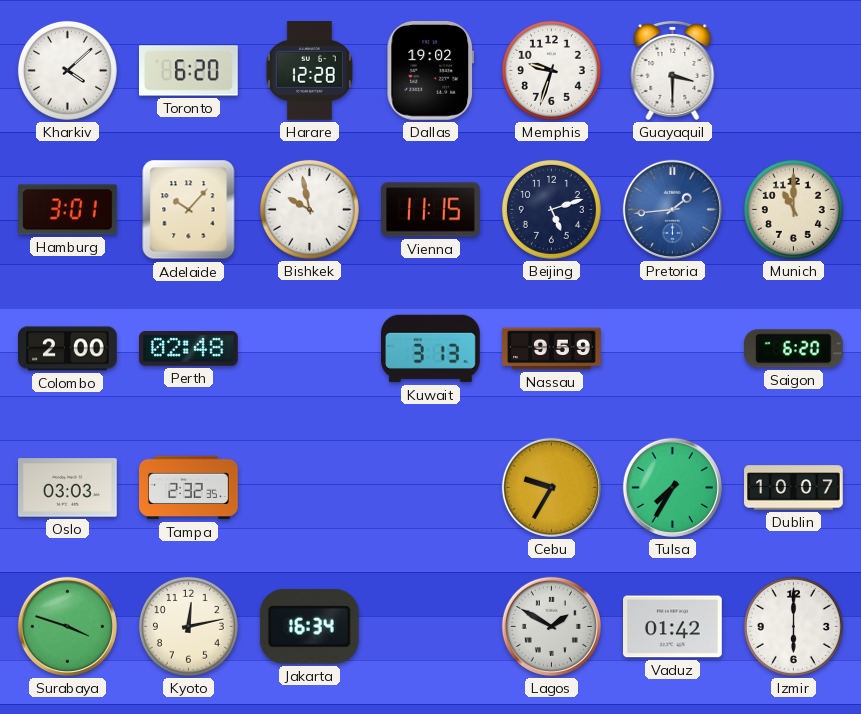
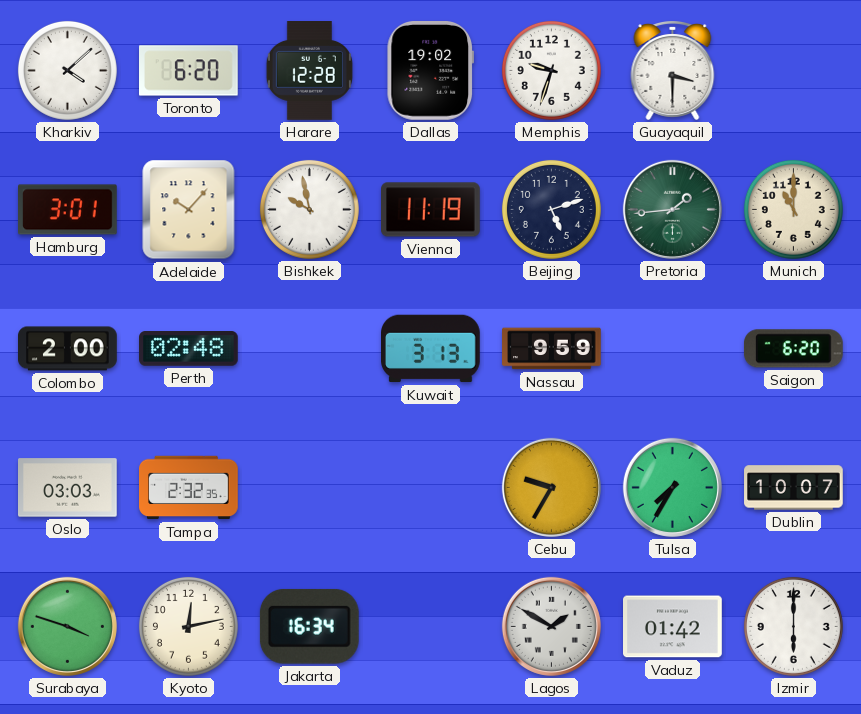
Vienna: 11:15 -> 11:19 (431, 210)
Pretoria dial: blue -> green (672, 209)
